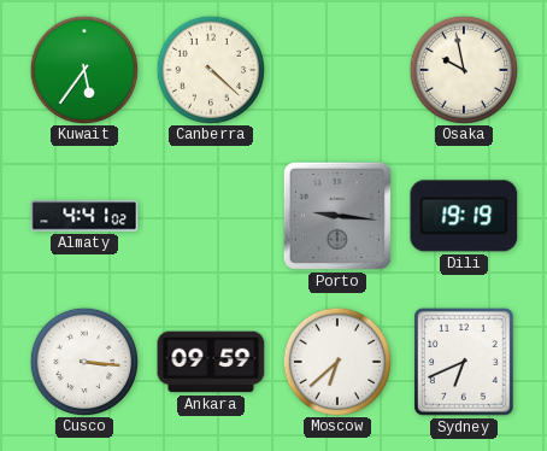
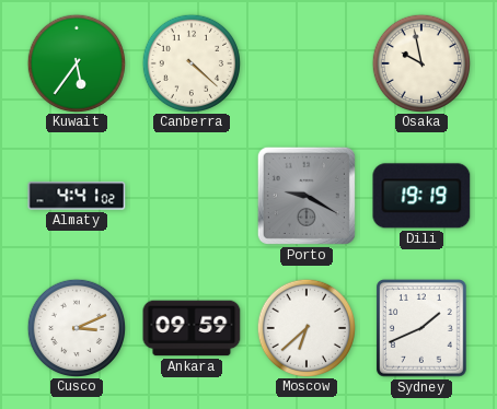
Porto: 9:16 -> 9:20 (307, 196)
Cusco: 3:16 -> 3:11 (76, 327)
Sydney: 6:41 -> 1:41 (421, 328)
